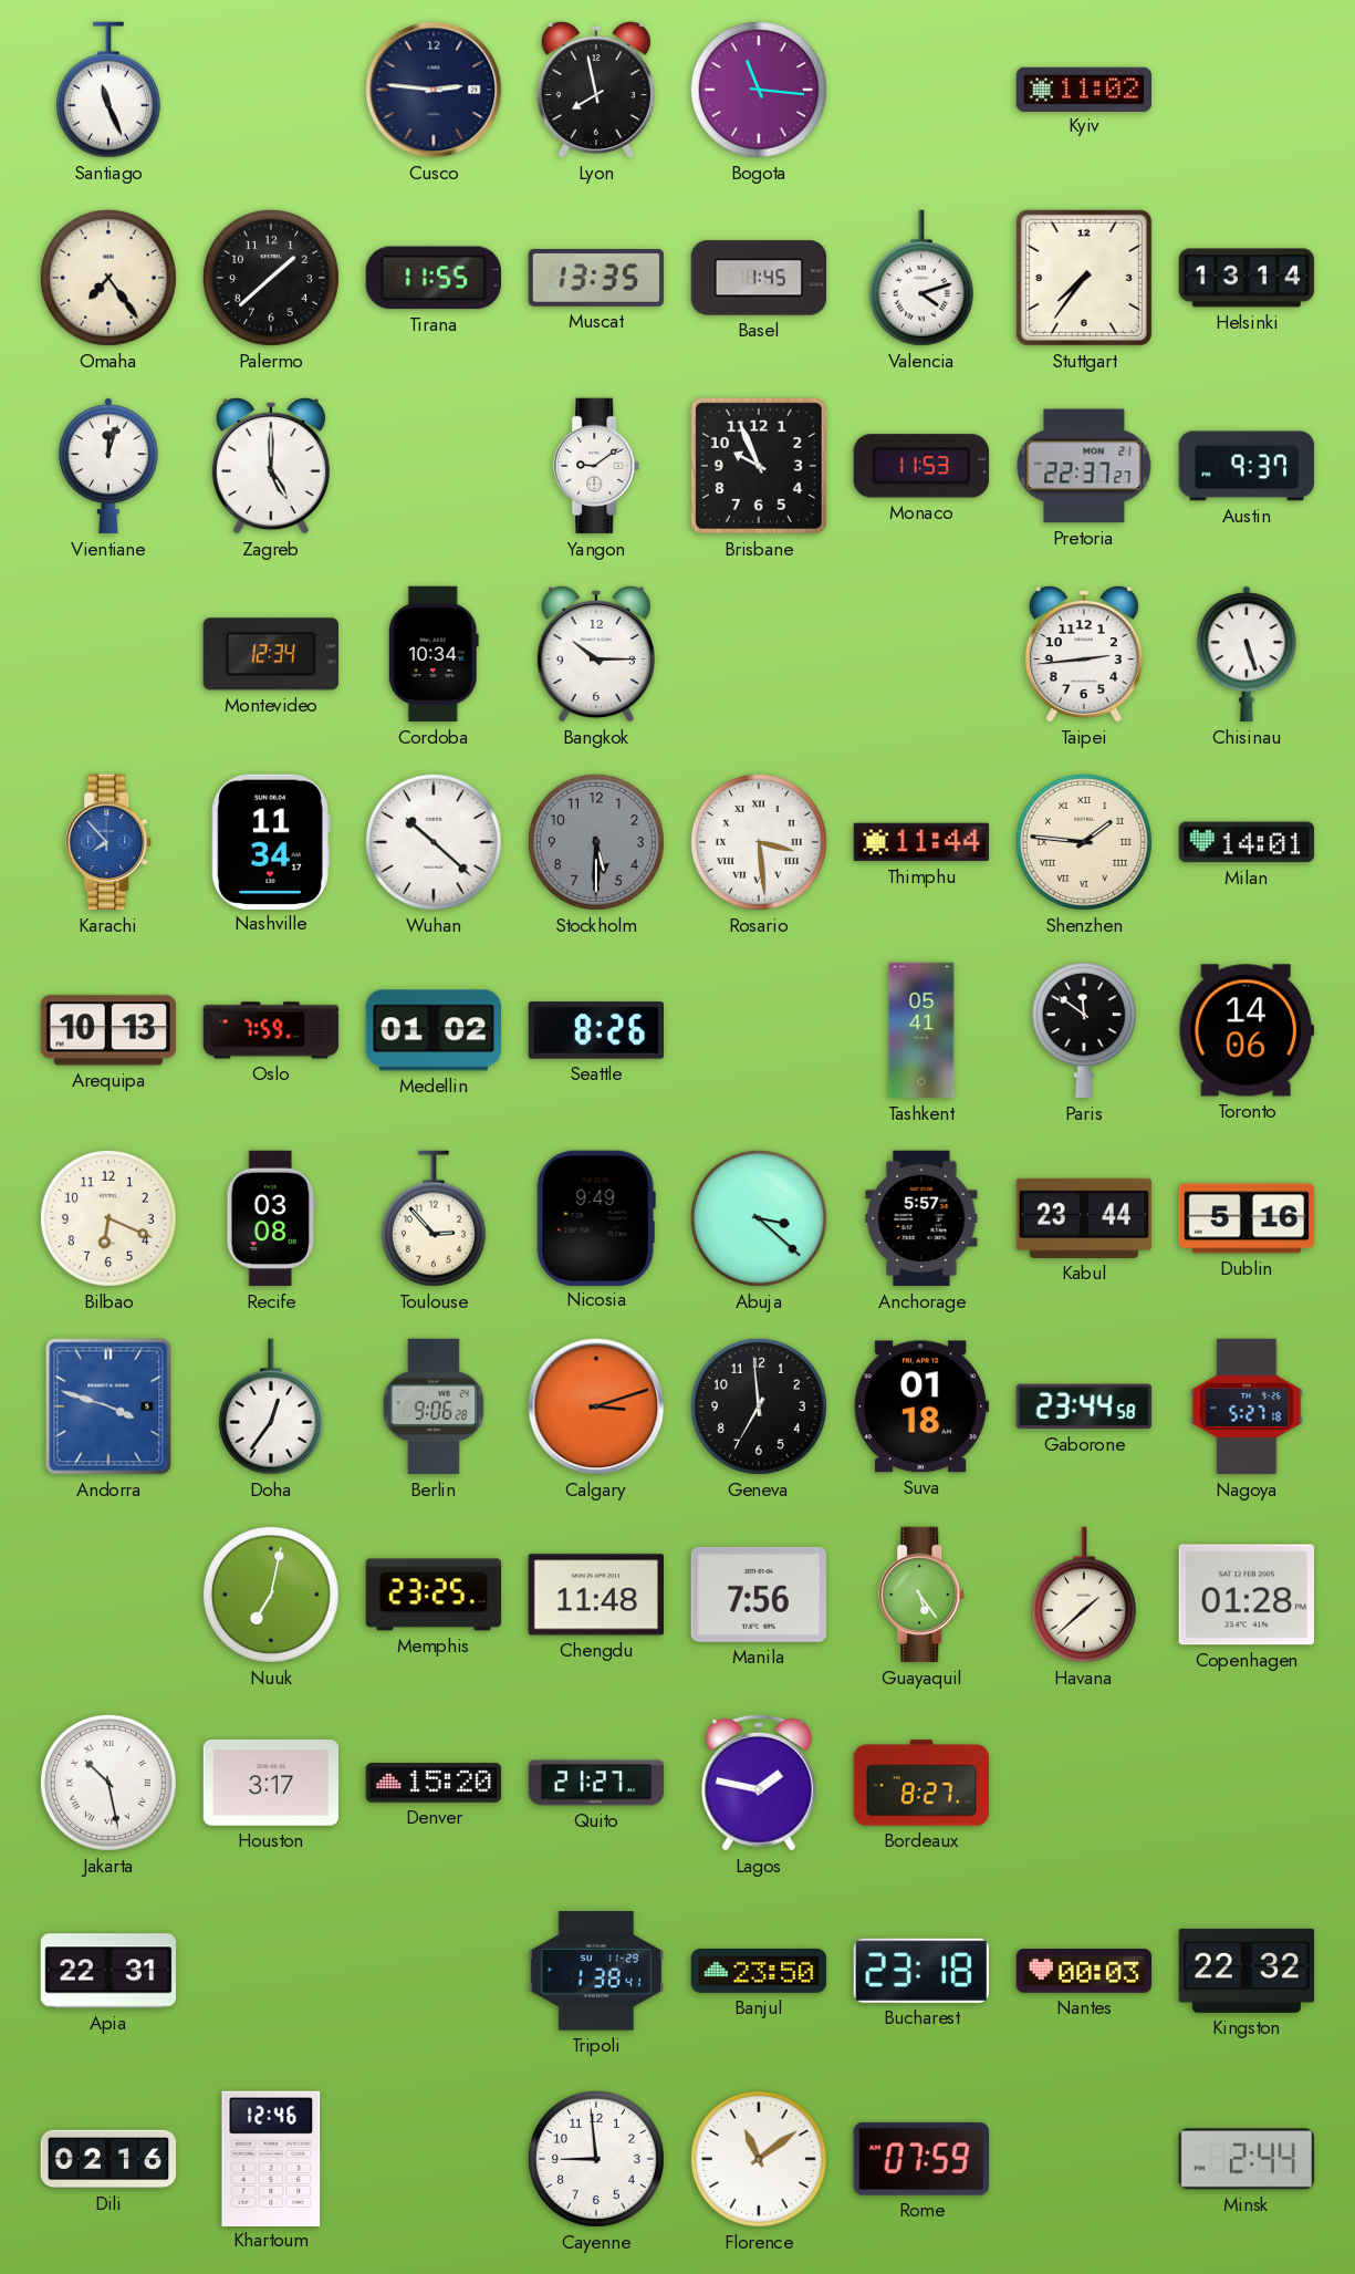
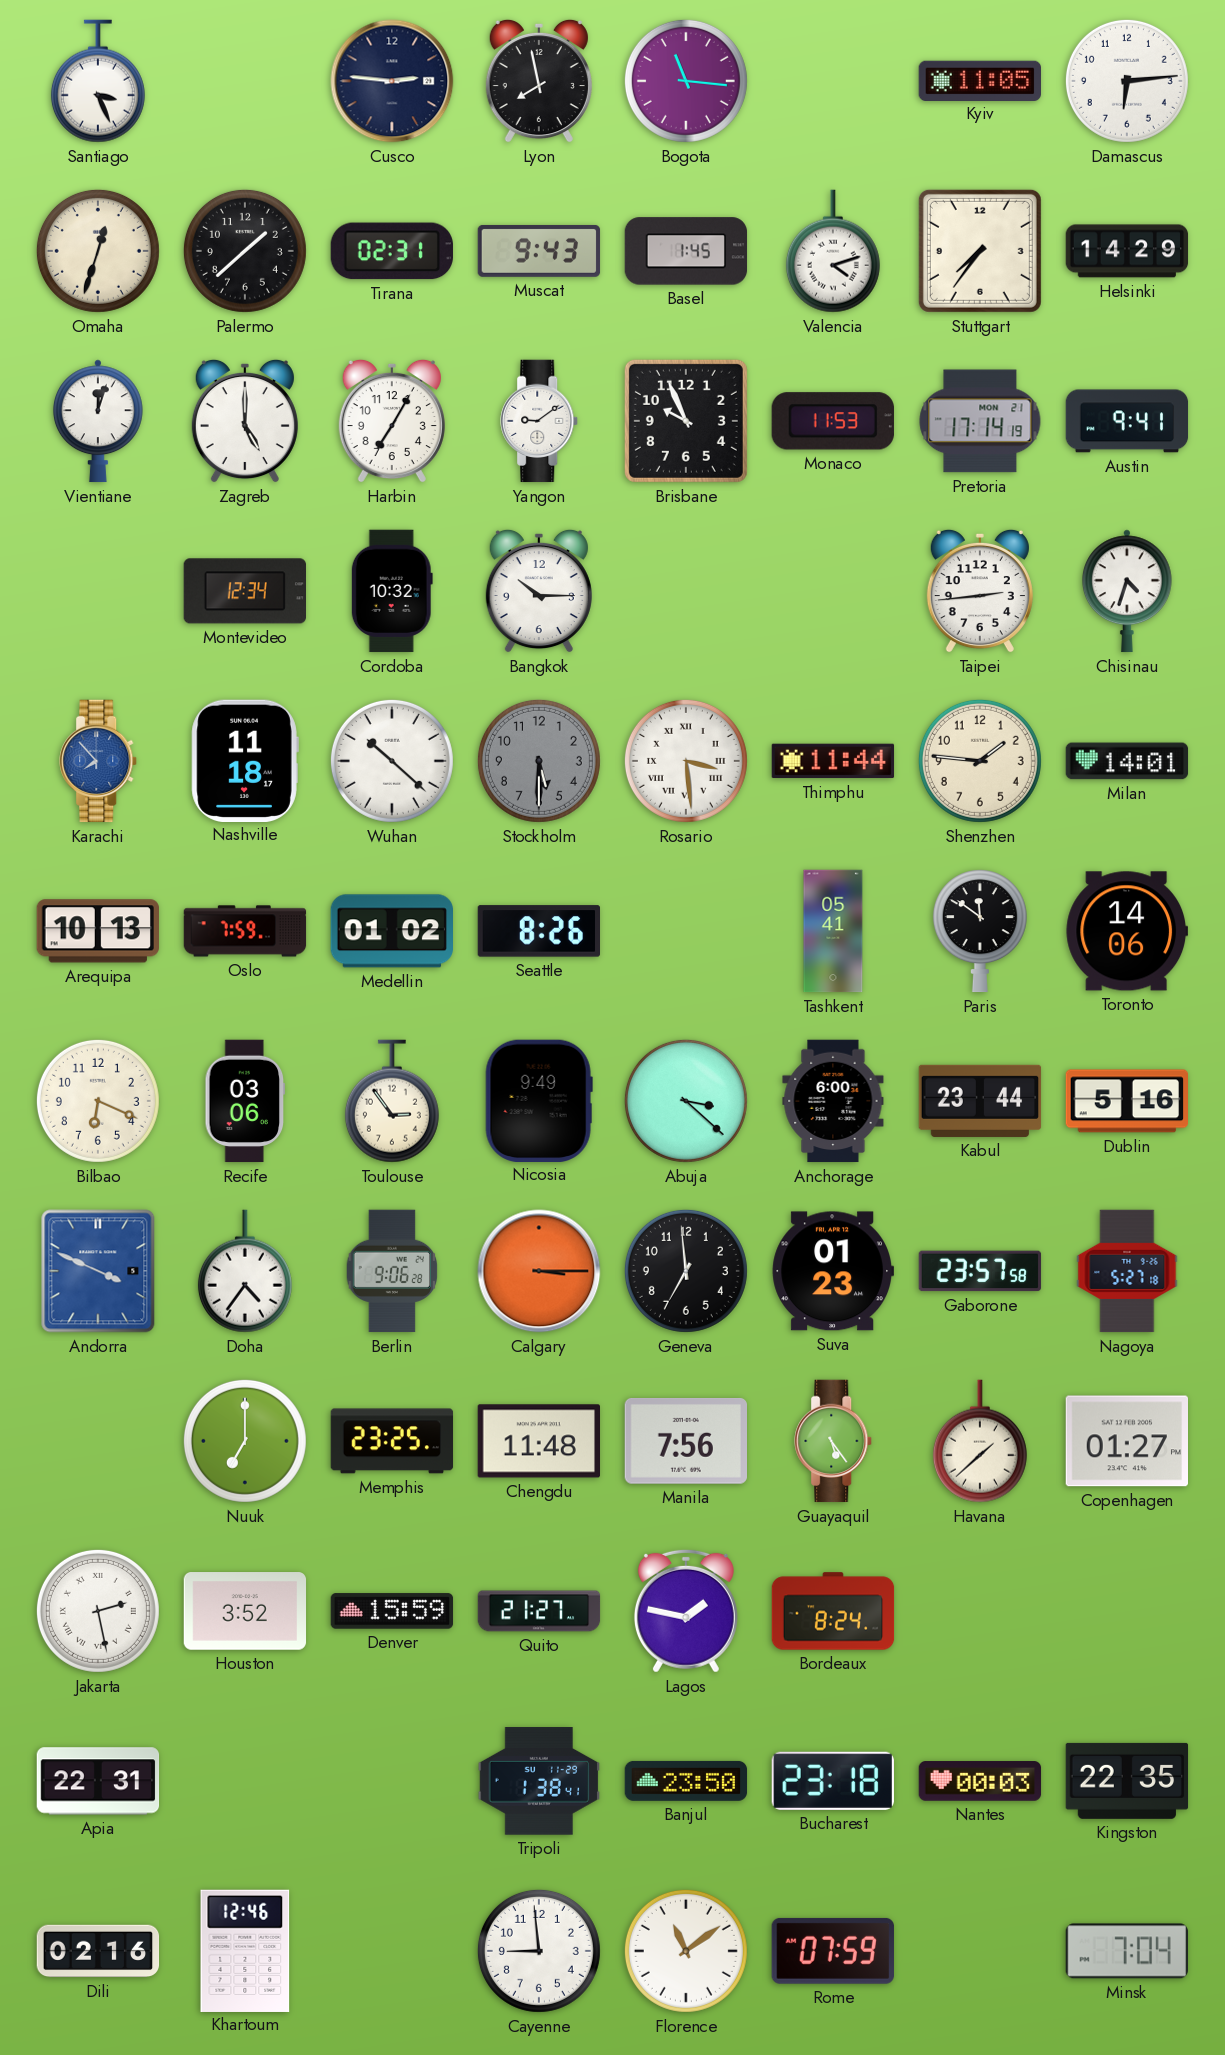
Santiago: 11:26 -> 3:26 (98, 81)
Kyiv: 11:02 -> 11:05 (979, 80)
Damascus: none -> 6:14 (1127, 81)
Omaha: 7:24 -> 12:33 (98, 251)
Tirana: 11:55 -> 02:31 (392, 251)
Muscat: 13:35 -> 9:43 (539, 251)
Helsinki: 13:14 -> 14:29 (1127, 251)
Harbin: none -> 7:05 (392, 421)
Pretoria: 22:37 -> 17:14 (980, 421)
Austin: 9:37 -> 9:41 (1127, 421)
Cordoba: 10:34 -> 10:32 (392, 591)
Chisinau: 5:27 -> 4:33 (1127, 591)
Nashville: 11:34 -> 11:18 (245, 760)
Shenzhen numerals: Roman -> Arabic (980, 761)
Recife: 03:08 -> 03:06 (245, 1101)
Toulouse: 2:53 -> 2:54 (392, 1101)
Anchorage: 5:57 -> 6:00 (833, 1101)
Andorra: 3:48 -> 3:49 (98, 1271)
Doha: 12:36 -> 4:36 (245, 1271)
Calgary: 3:12 -> 3:15 (539, 1271)
Suva: 01:18 -> 01:23 (832, 1271)
Gaborone: 23:44 -> 23:57 (980, 1271)
Nuuk: 7:02 -> 7:00 (245, 1441)
Copenhagen: 01:28 -> 01:27 (1126, 1441)
Jakarta: 10:28 -> 2:28 (98, 1611)
Houston: 3:17 -> 3:52 (245, 1611)
Denver: 15:20 -> 15:59 (392, 1611)
Bordeaux: 8:27 -> 8:24 (833, 1611)
Kingston: 22:32 -> 22:35 (1127, 1781)
Minsk: 2:44 -> 7:04 (1126, 1951)
